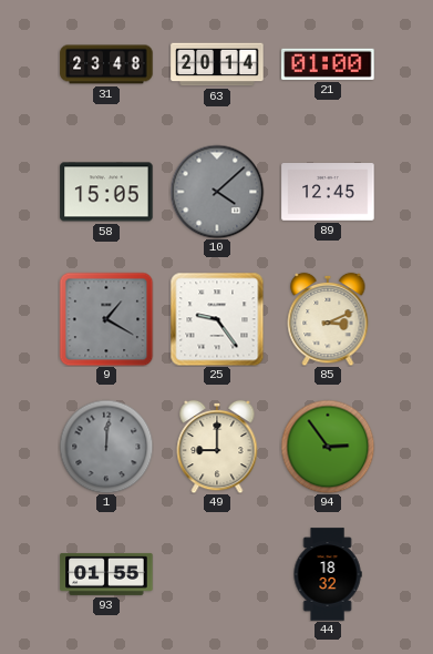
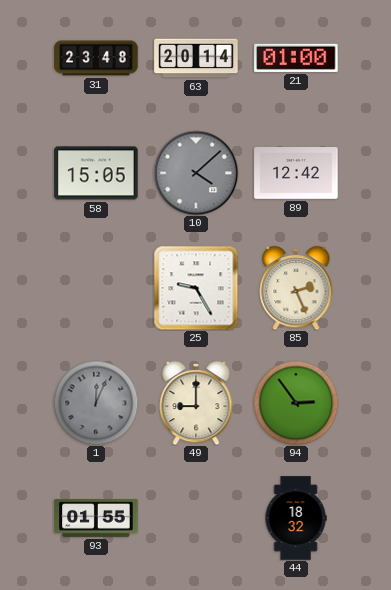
89: 12:45 -> 12:42 (296, 174)
9: 1:20 -> none (106, 319)
25: 9:24 -> 9:25 (196, 288)
85: 3:11 -> 2:26 (296, 288)
1: 12:01 -> 12:04 (96, 403)
